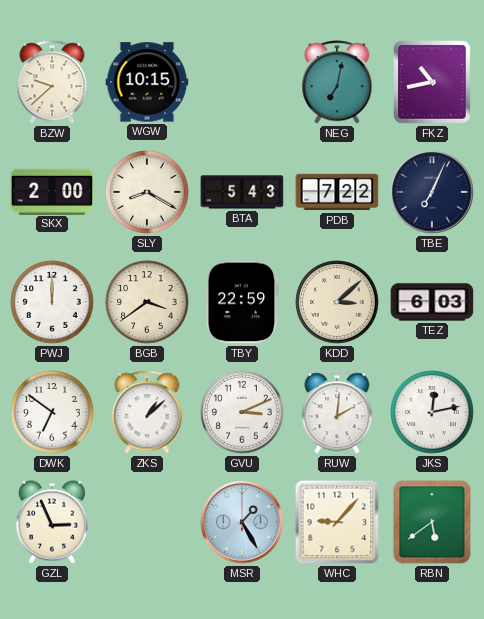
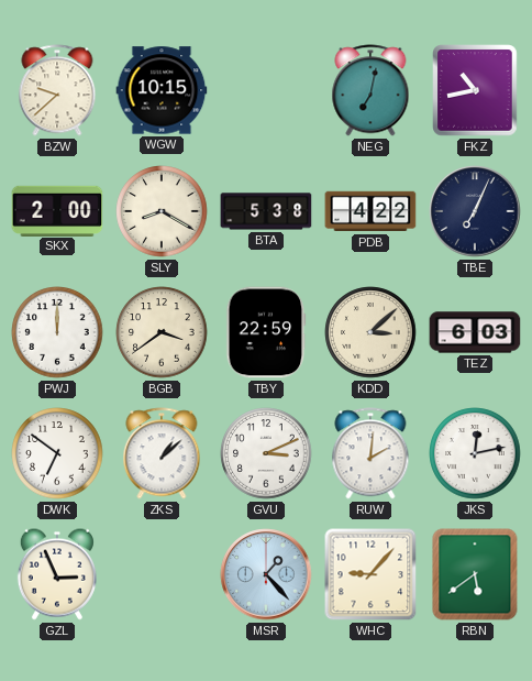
BTA: 5:43 -> 5:38 (266, 211)
PDB: 7:22 -> 4:22 (370, 211)
MSR: 1:25 -> 1:23 (266, 574)
